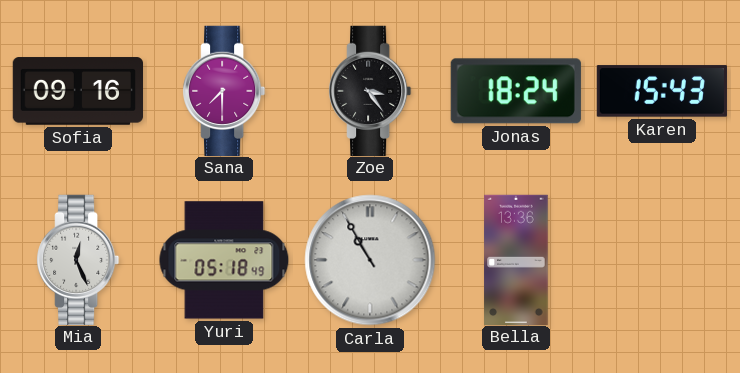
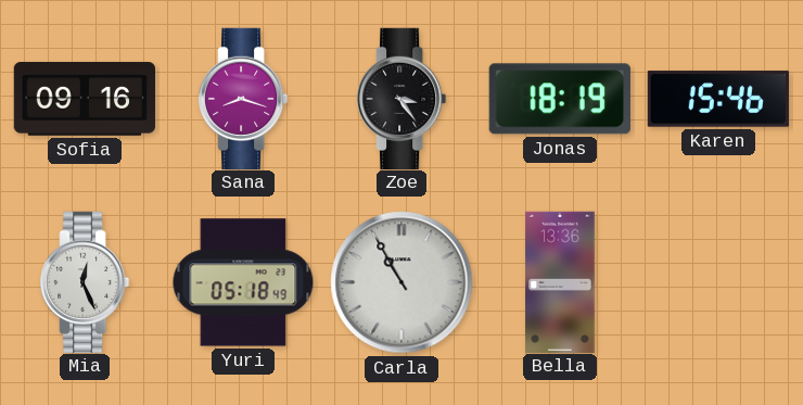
Sana: 7:30 -> 8:18 (243, 98)
Jonas: 18:24 -> 18:19 (560, 99)
Karen: 15:43 -> 15:46 (718, 99)
